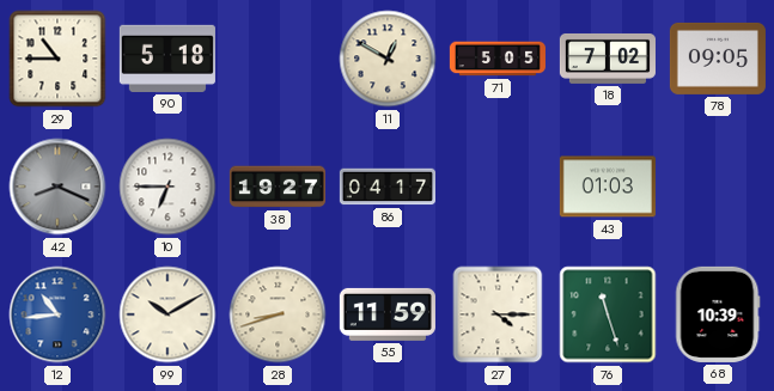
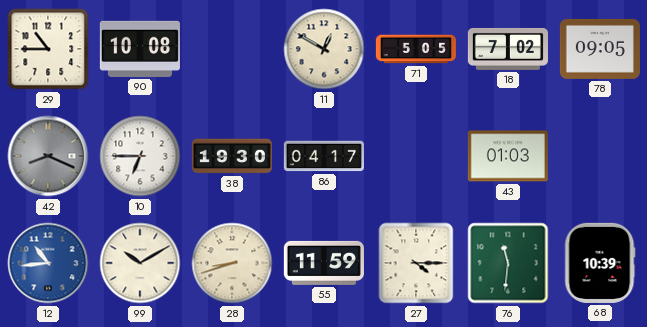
90: 5:18 -> 10:08 (140, 49)
38: 19:27 -> 19:30 (232, 156)
76: 11:27 -> 11:31 (508, 263)
